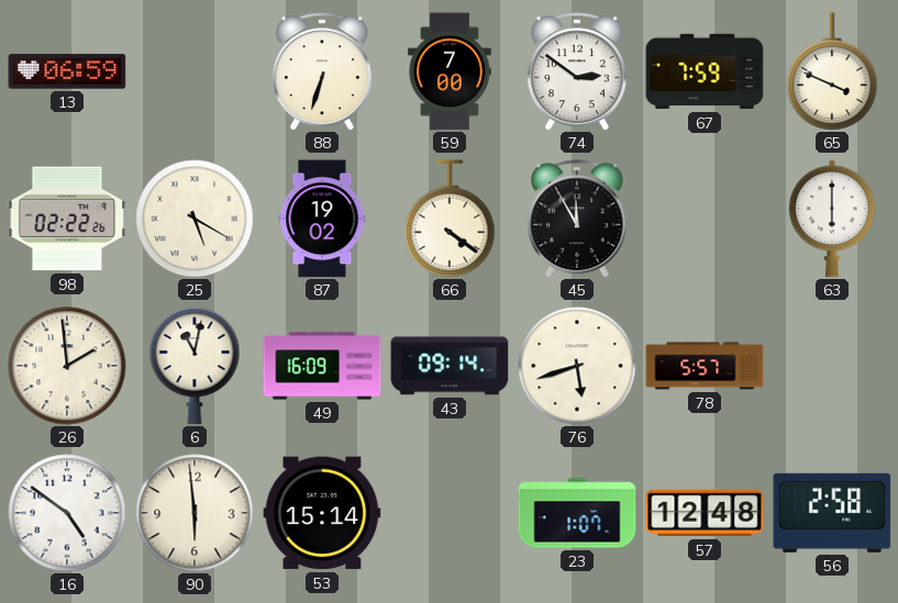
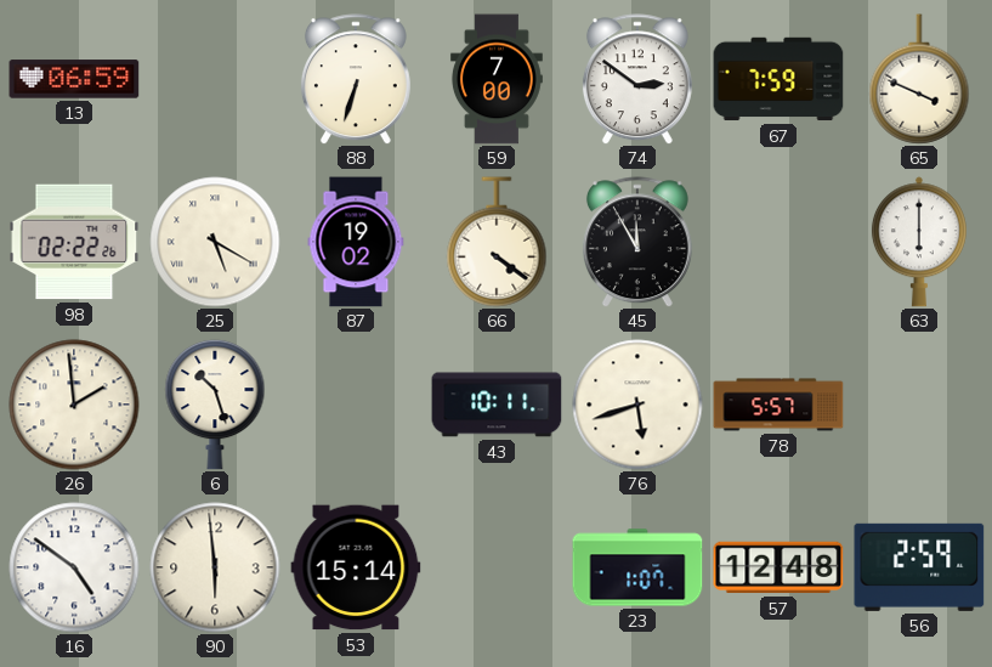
6: 11:02 -> 10:27 (215, 405)
49: 16:09 -> none (322, 366)
43: 09:14 -> 10:11 (497, 405)
56: 2:58 -> 2:59 (919, 567)
